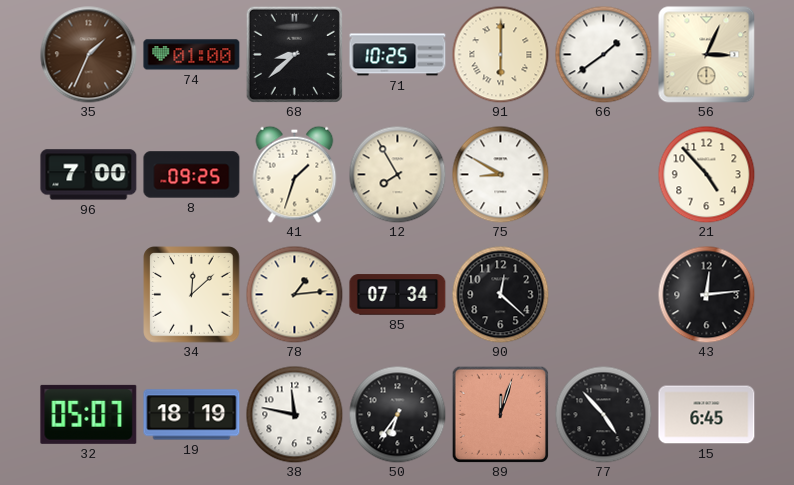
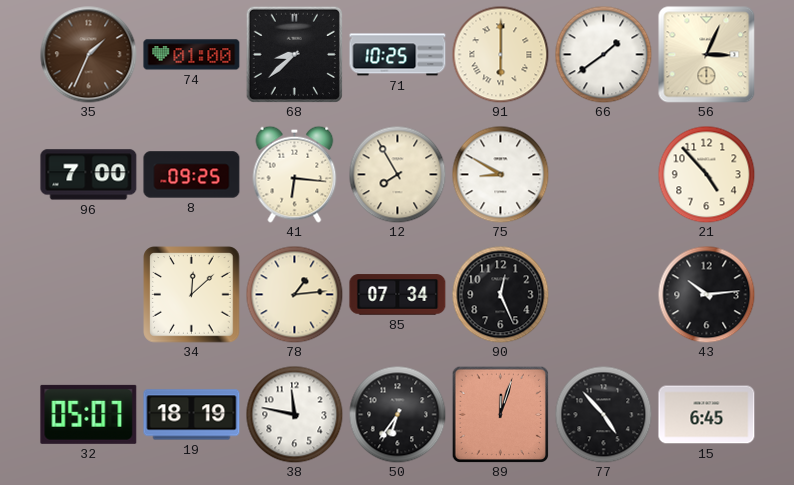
41: 1:33 -> 6:16 (295, 174)
90: 12:22 -> 12:26 (500, 294)
43: 12:14 -> 10:14 (706, 294)
